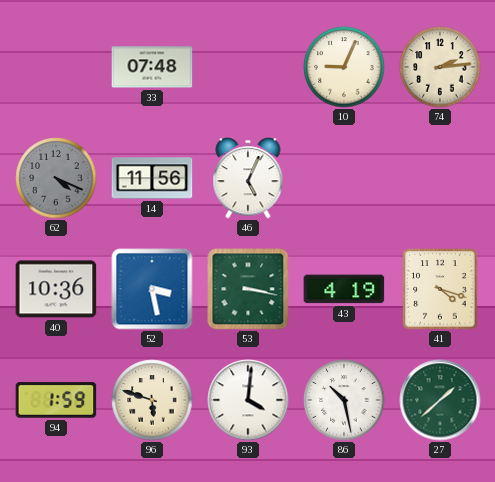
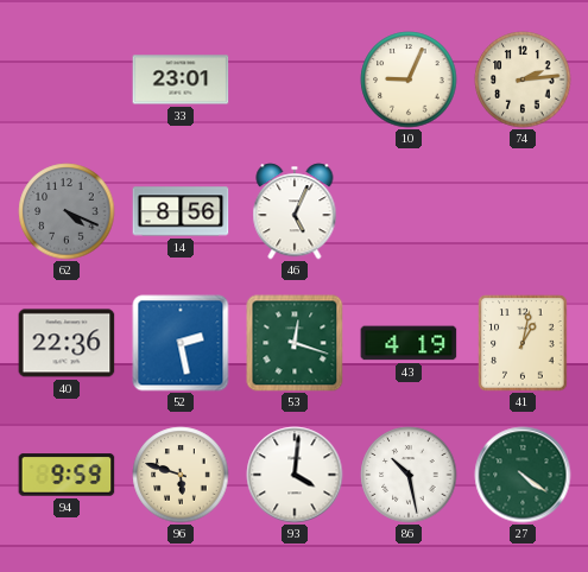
33: 07:48 -> 23:01 (181, 80)
14: 11:56 -> 8:56 (181, 211)
40: 10:36 -> 22:36 (67, 343)
52: 3:28 -> 2:28 (181, 343)
53: 3:17 -> 12:18 (295, 343)
41: 4:18 -> 1:02 (523, 343)
94: 1:59 -> 9:59 (67, 475)
27: 1:38 -> 4:21 (523, 475)
